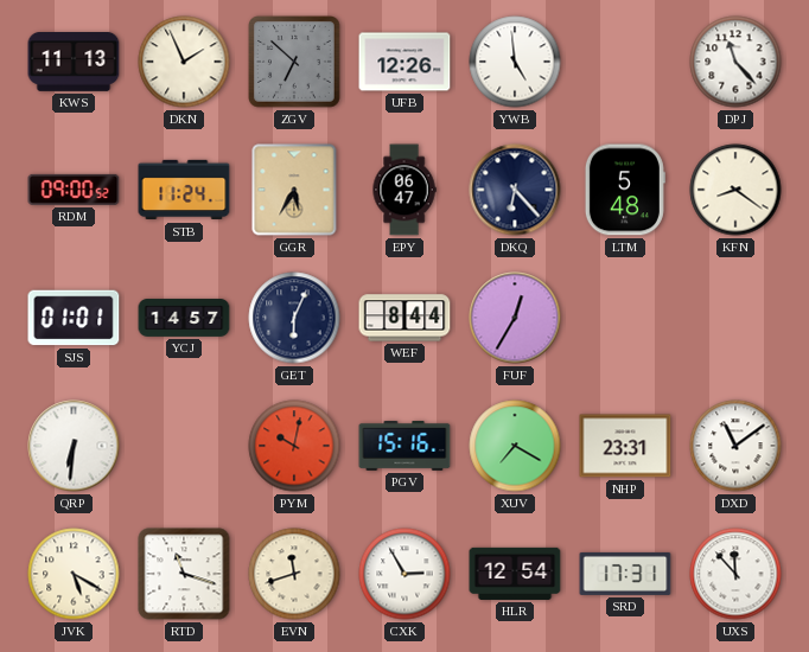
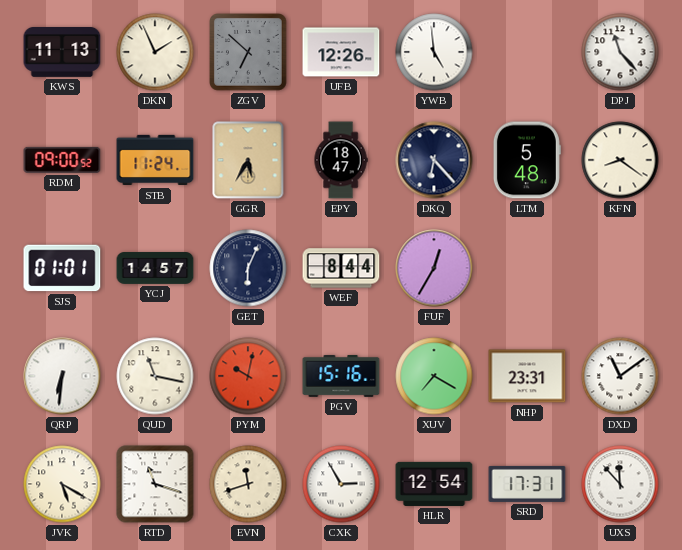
EPY: 06:47 -> 18:47 (341, 160)
QUD: none -> 11:17 (155, 376)
